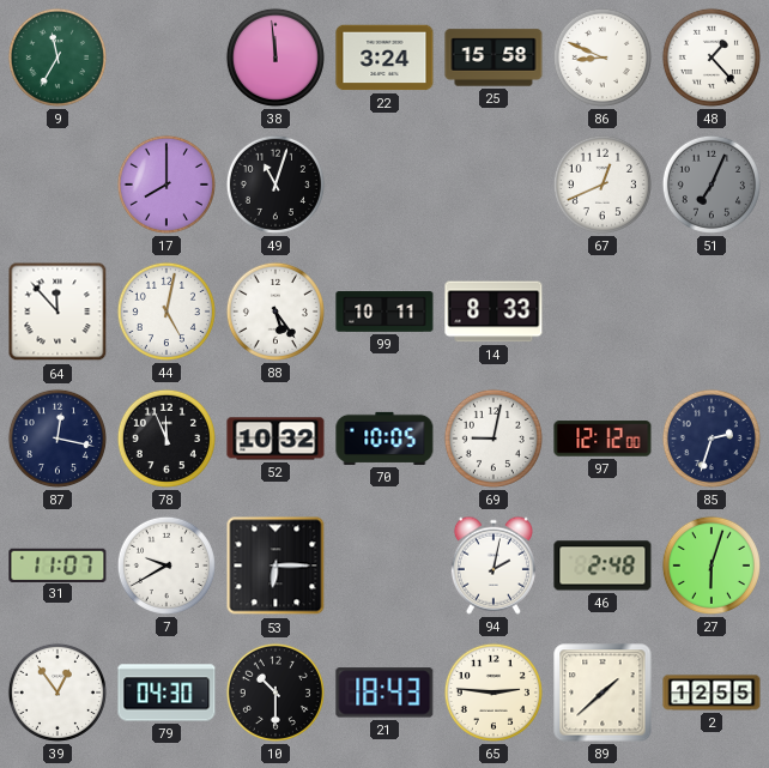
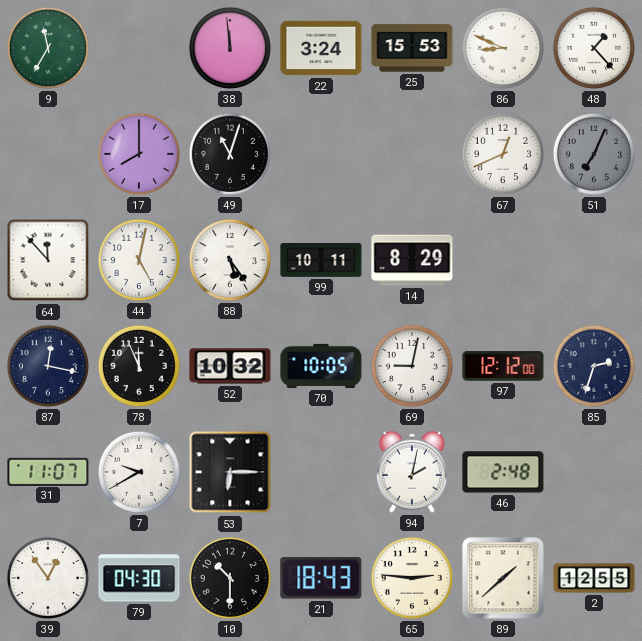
25: 15:58 -> 15:53 (412, 48)
14: 8:33 -> 8:29 (412, 260)
27: 6:03 -> none (712, 566)
